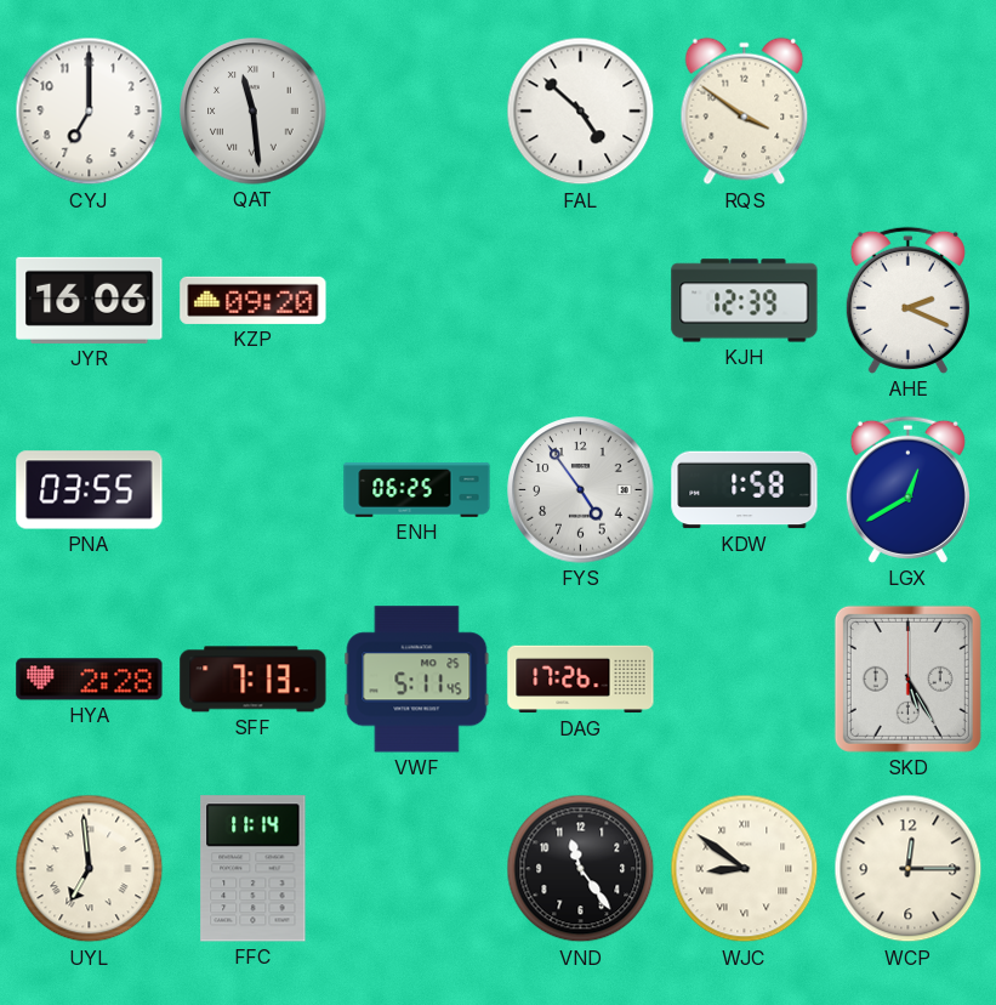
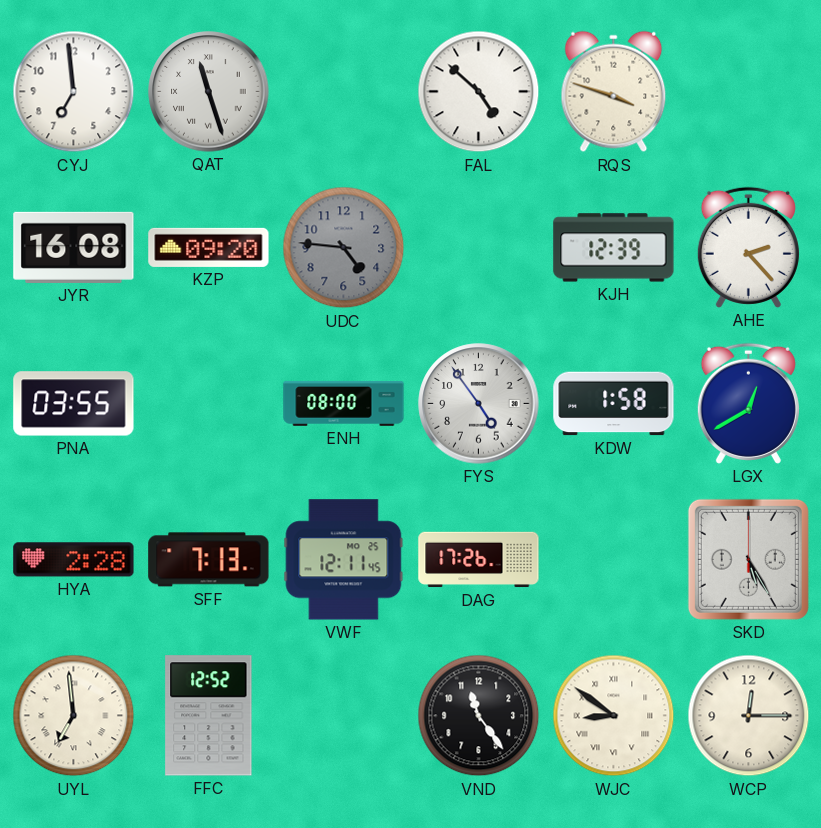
CYJ: 7:00 -> 6:59 (74, 92)
QAT: 11:29 -> 11:27 (209, 92)
RQS: 3:51 -> 3:48 (614, 92)
JYR: 16:06 -> 16:08 (74, 247)
UDC: none -> 4:46 (344, 248)
AHE: 2:19 -> 2:23 (748, 247)
ENH: 06:25 -> 08:00 (344, 404)
VWF: 5:11 -> 12:11 (344, 560)
FFC: 11:14 -> 12:52 (209, 716)
